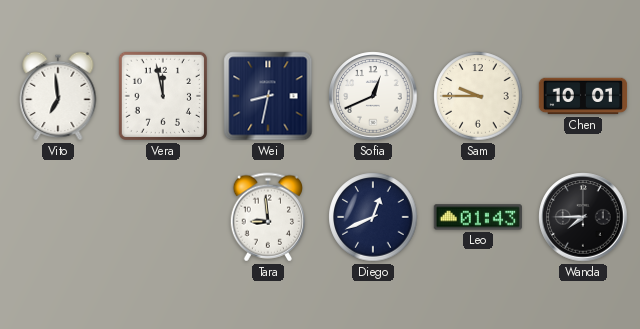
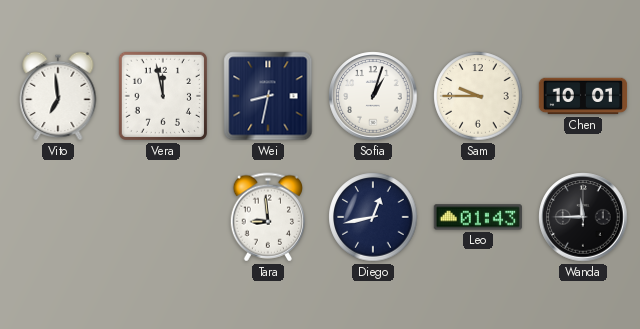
Sofia: 12:41 -> 1:03 (373, 96)
Diego: 12:41 -> 12:43 (373, 217)
Wanda: 7:45 -> 11:45 (583, 217)
